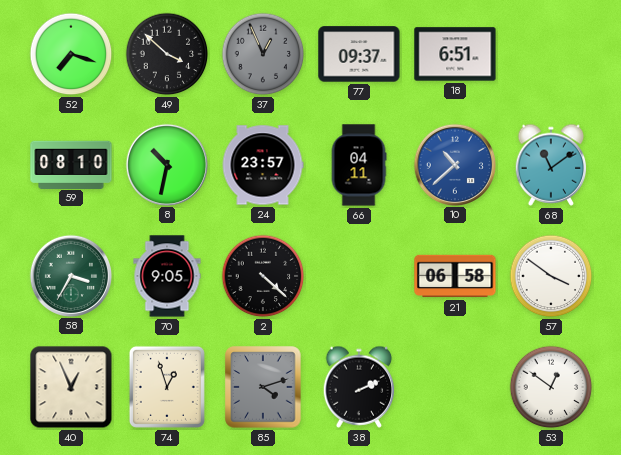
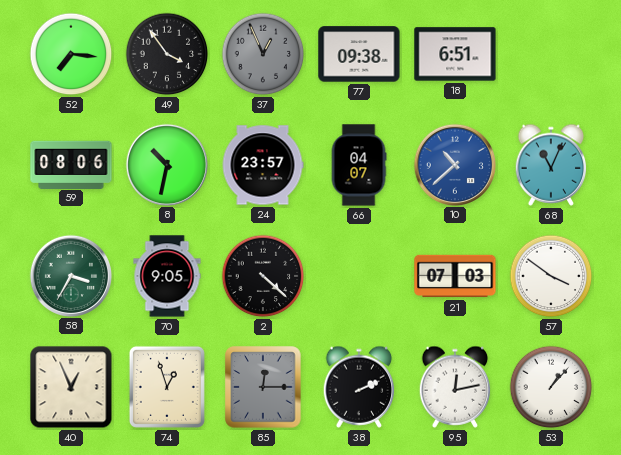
52: 7:18 -> 7:16 (71, 54)
49: 3:52 -> 3:54 (167, 54)
77: 09:37 -> 09:38 (359, 54)
59: 08:10 -> 08:06 (71, 164)
66: 04:11 -> 04:07 (359, 165)
68: 11:09 -> 11:04 (551, 165)
21: 06:58 -> 07:03 (455, 276)
85: 4:12 -> 12:15 (263, 387)
95: none -> 12:13 (455, 387)
53: 12:51 -> 1:07 (551, 387)
